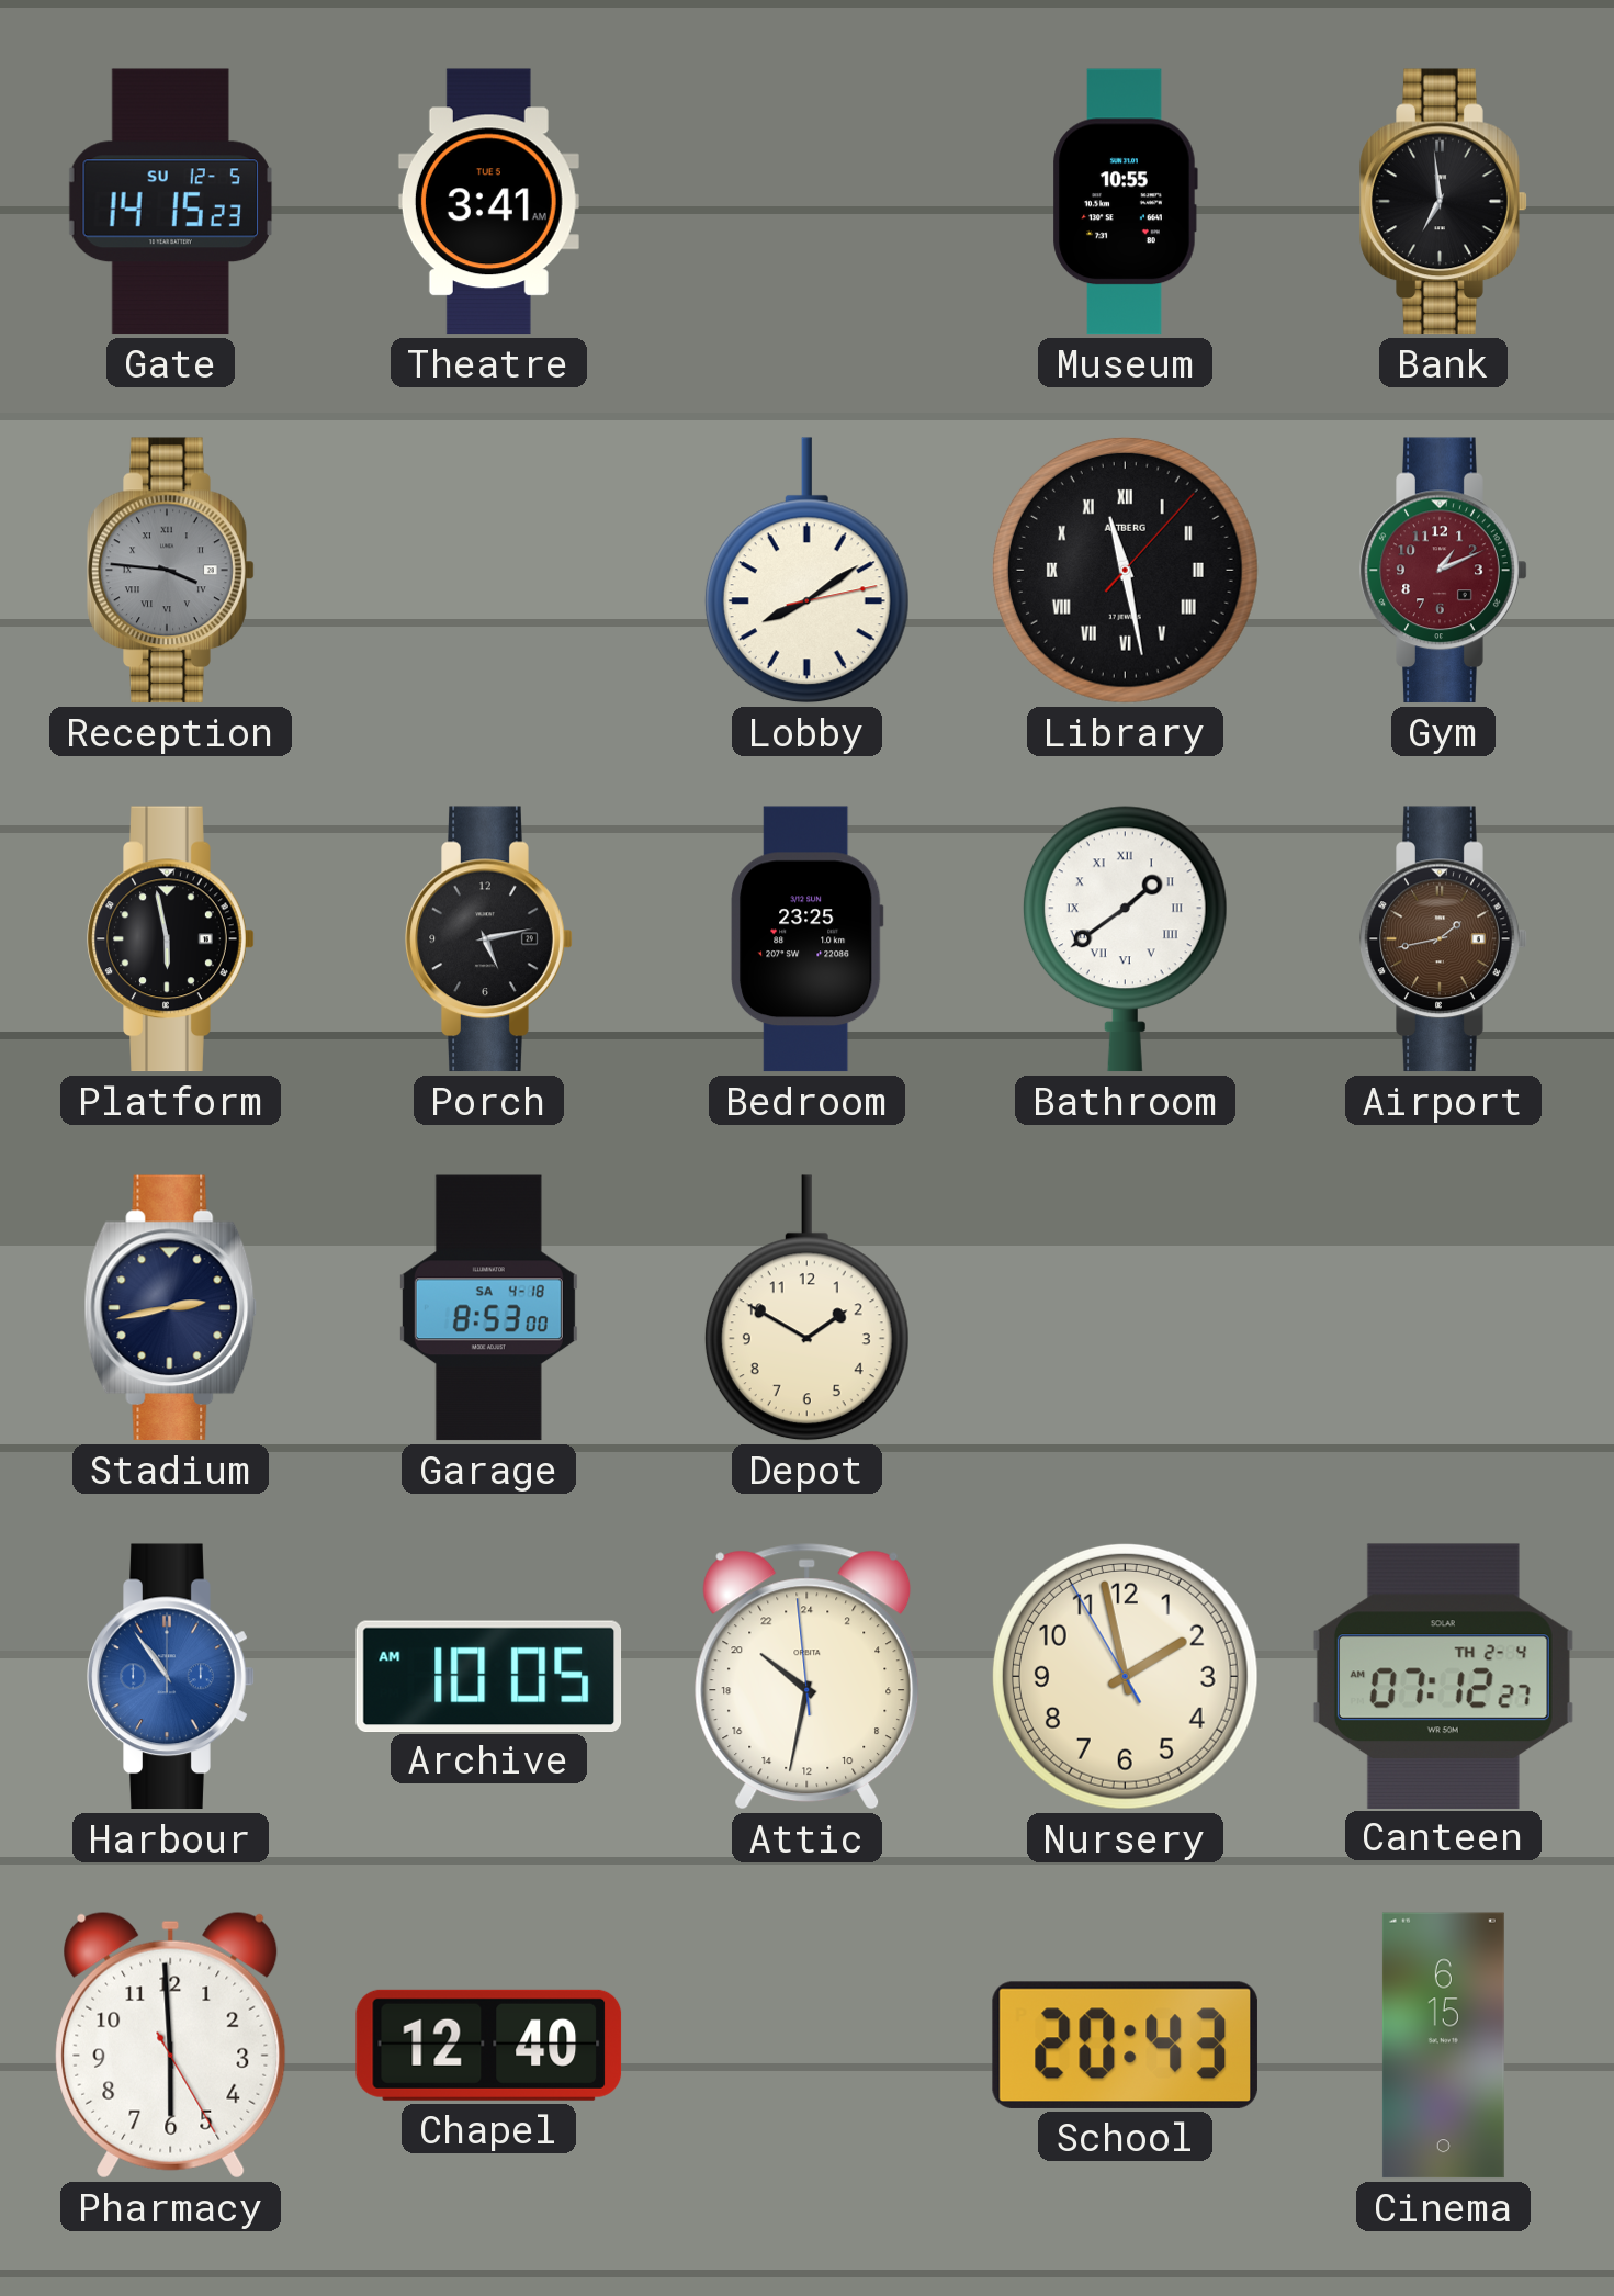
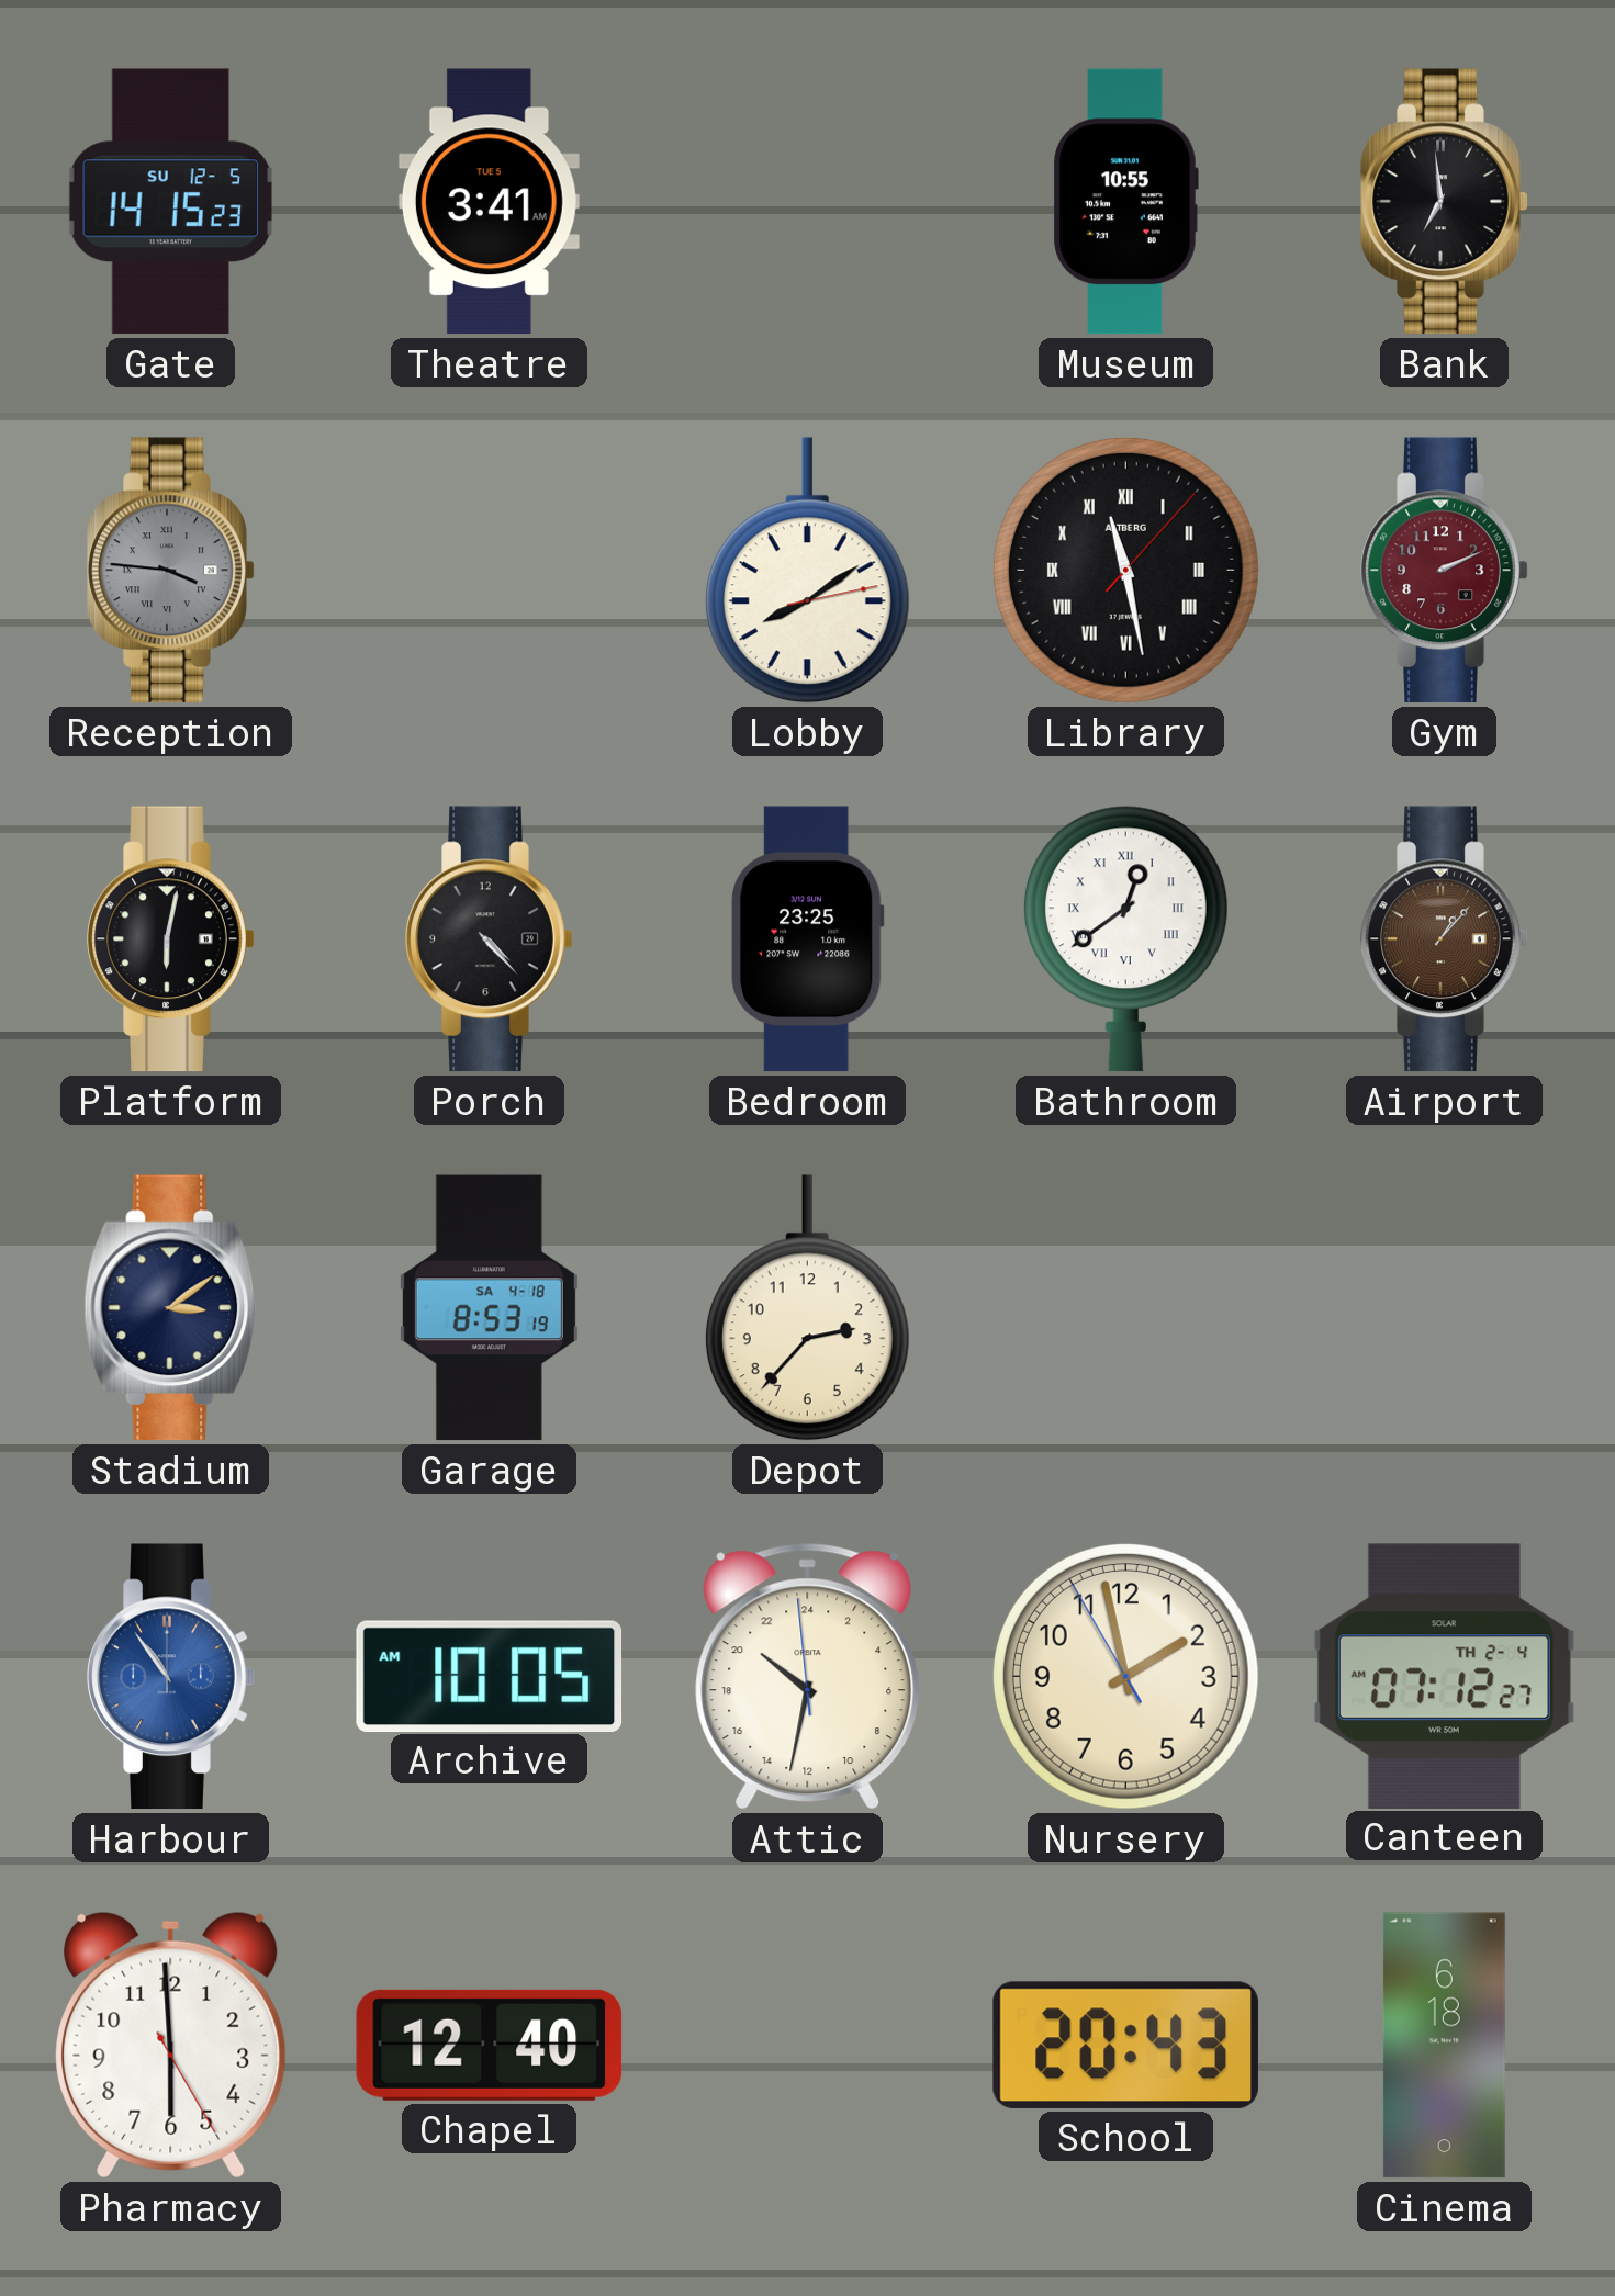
Gym: 1:11 -> 2:11 (1445, 571)
Platform: 5:58 -> 6:02 (171, 939)
Porch: 5:13 -> 4:23 (490, 939)
Bathroom: 1:39 -> 12:39 (1125, 939)
Airport: 1:43 -> 1:07 (1445, 939)
Stadium: 2:43 -> 3:09 (171, 1308)
Garage: 8:53:00 -> 8:53:19 (489, 1308)
Depot: 1:50 -> 2:37 (807, 1308)
Cinema: 6:15 -> 6:18 (1444, 2046)
